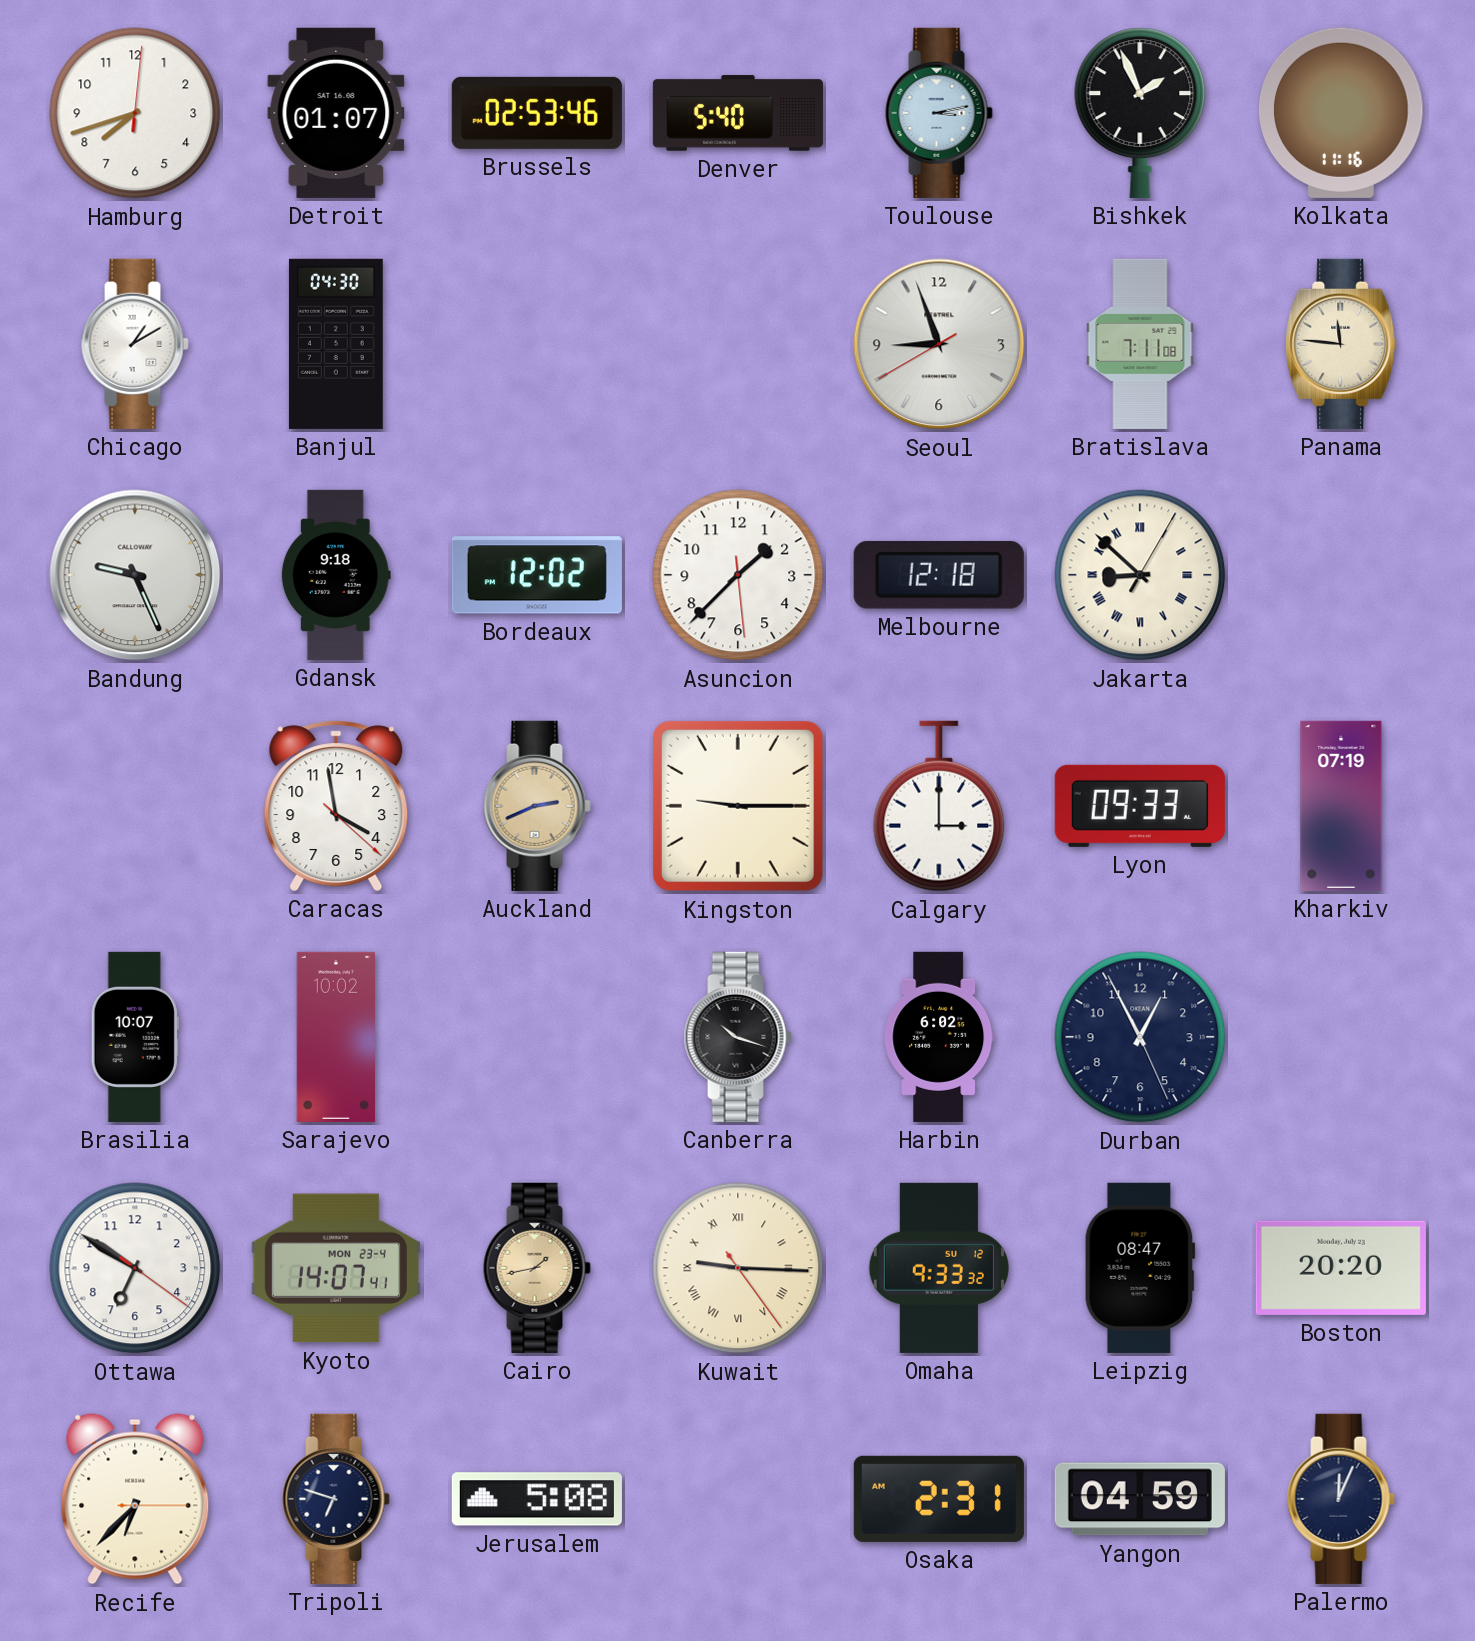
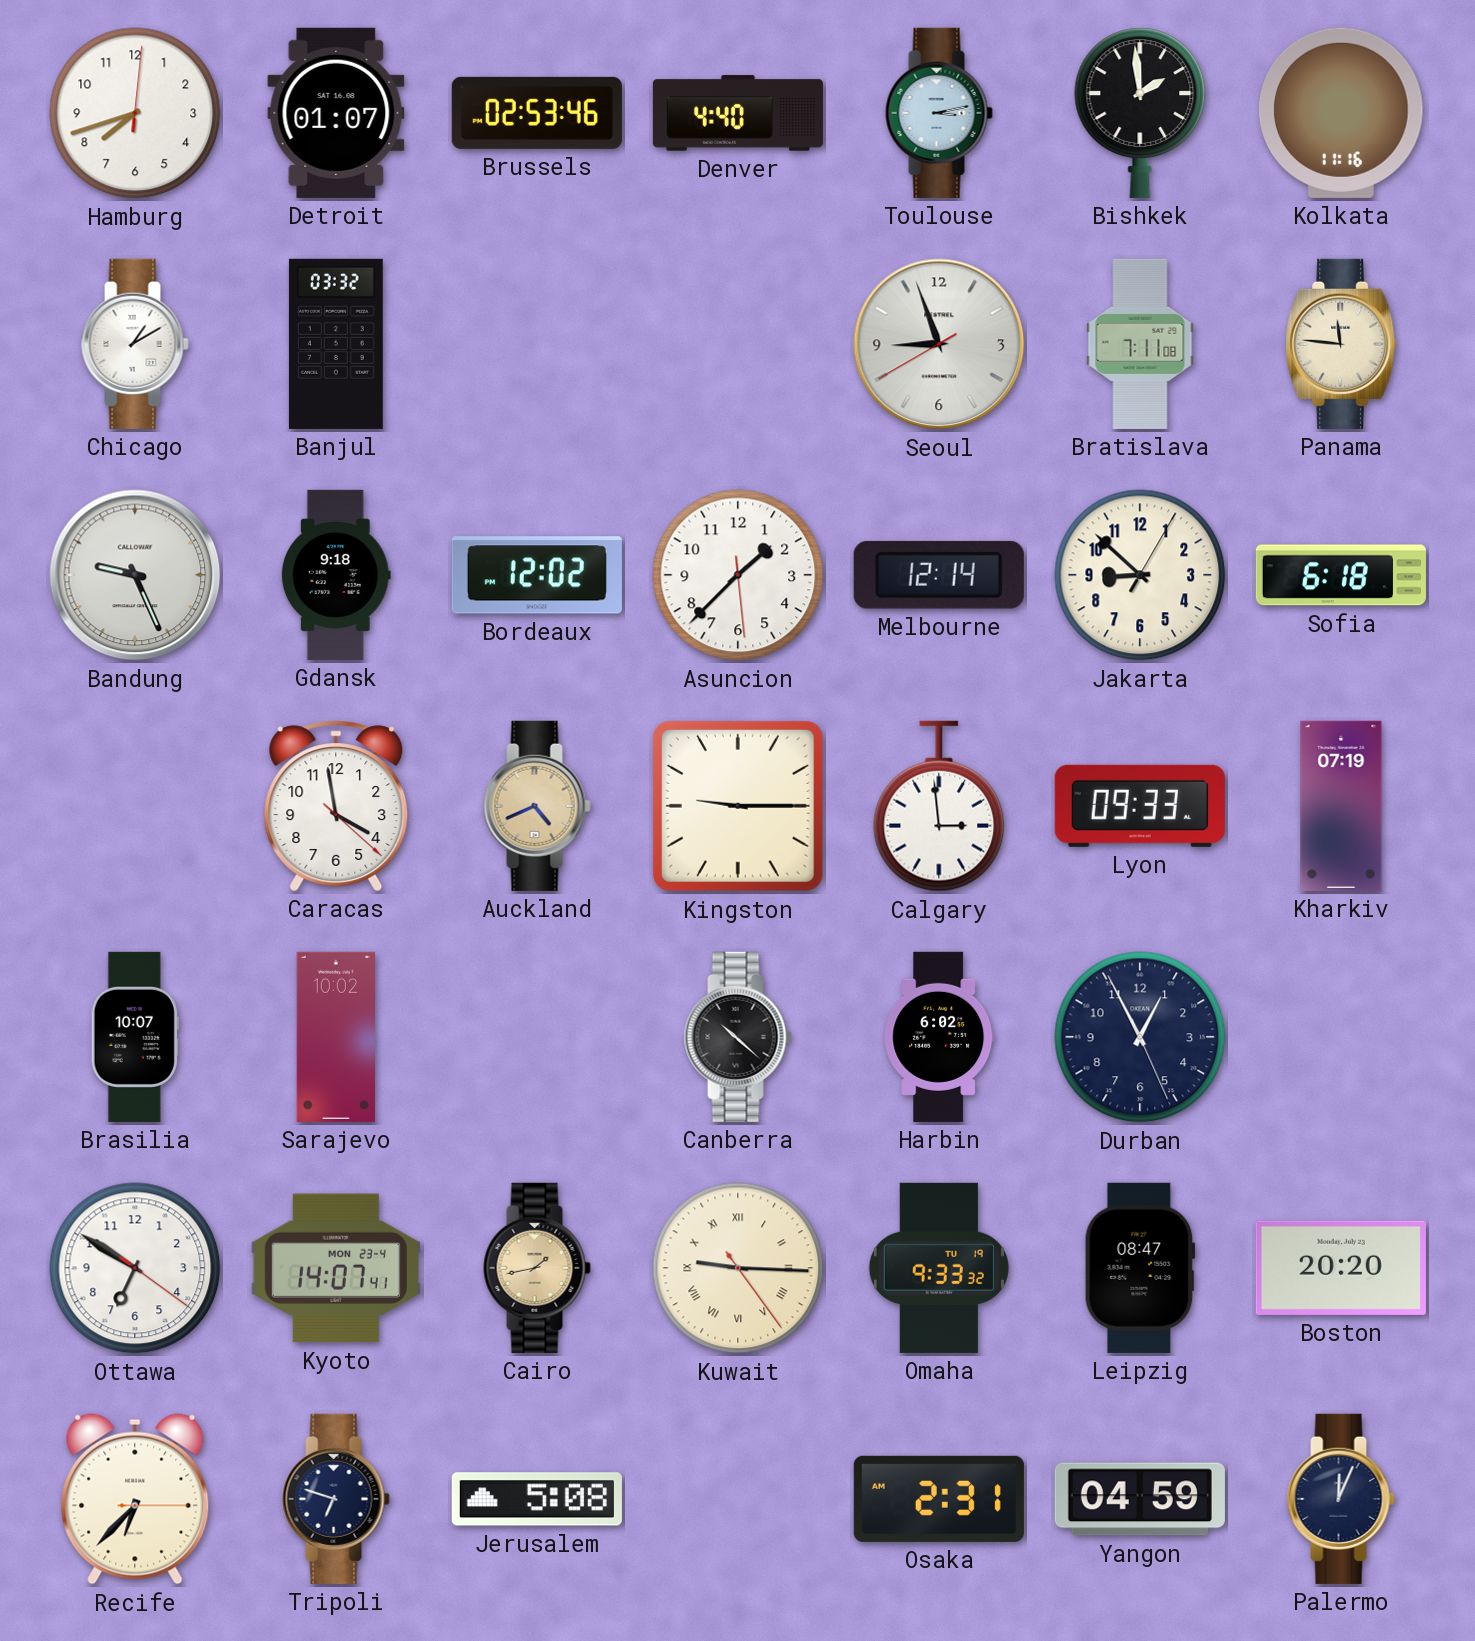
Denver: 5:40 -> 4:40 (738, 113)
Bishkek: 1:56 -> 1:59 (1140, 113)
Banjul: 04:30 -> 03:32 (336, 344)
Melbourne: 12:18 -> 12:14 (939, 575)
Jakarta numerals: Roman -> Arabic (1140, 575)
Sofia: none -> 6:18 (1341, 575)
Auckland: 2:41 -> 4:41 (537, 806)
Calgary: 3:00 -> 2:59 (939, 806)
Canberra: 10:18 -> 10:22 (738, 1037)
Omaha date: SU 12 -> TU 19 (939, 1268)
